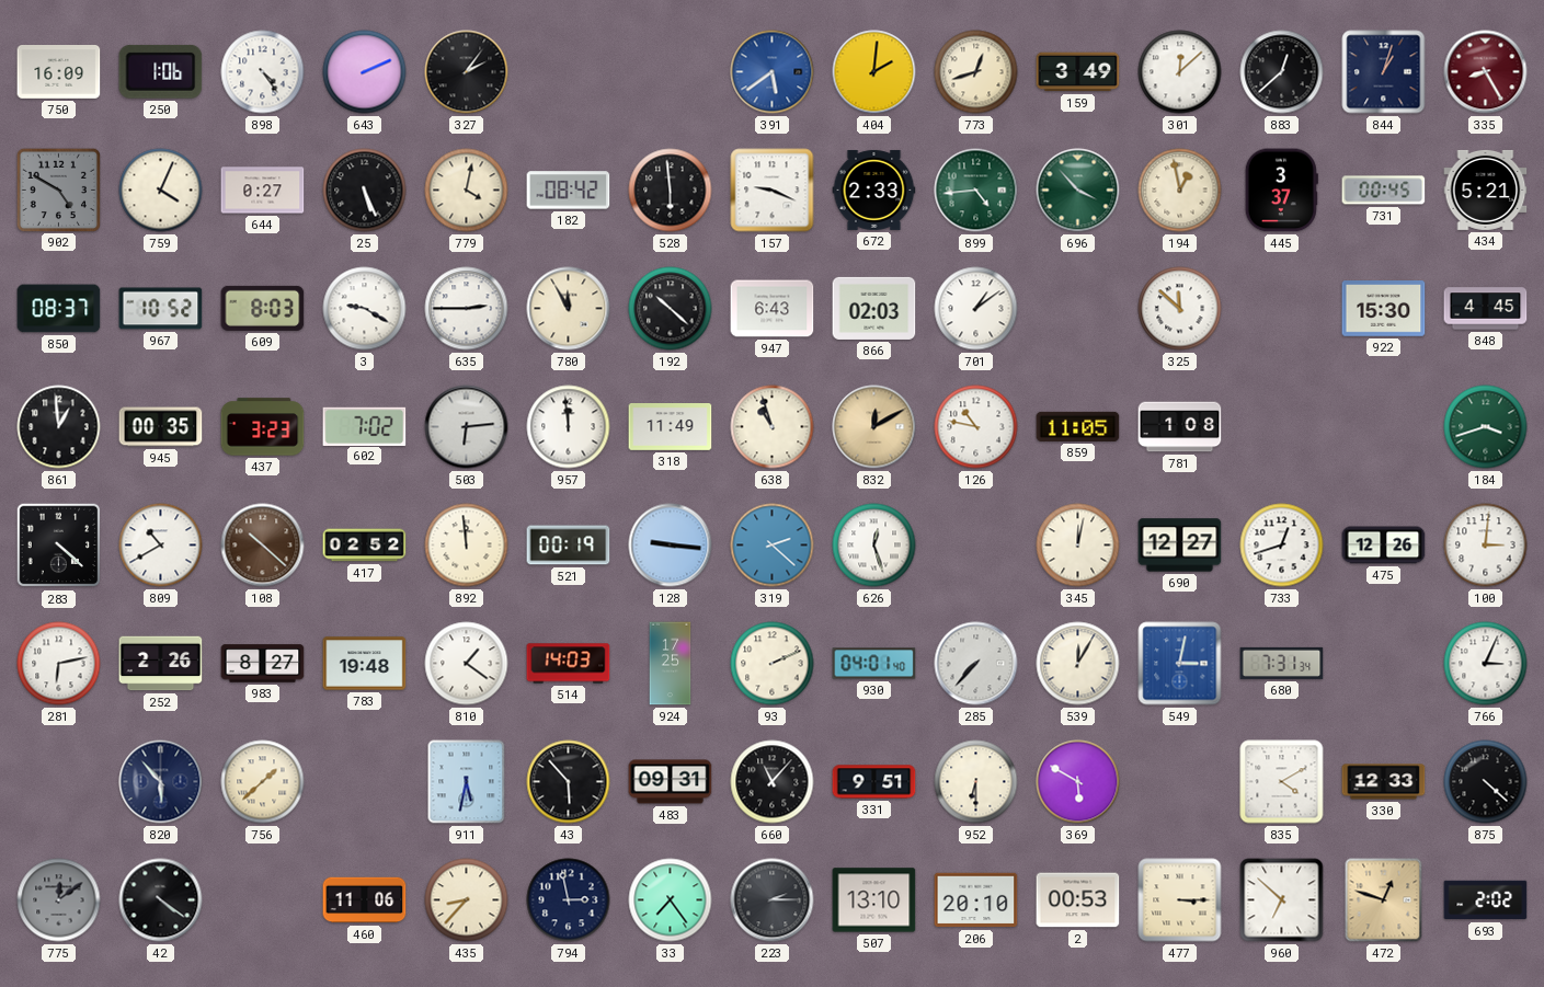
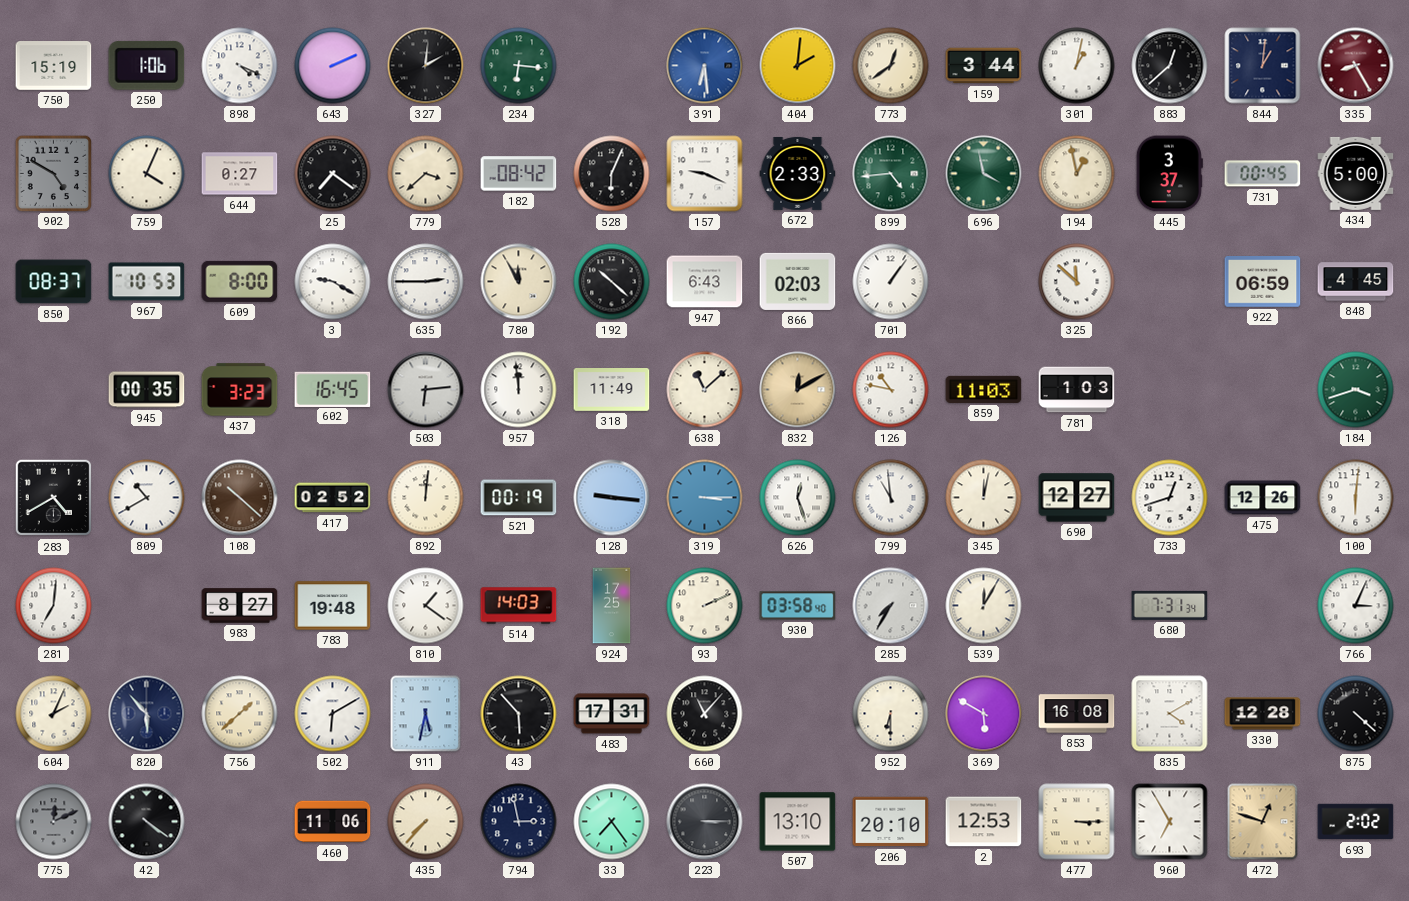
750: 16:09 -> 15:19 (54, 66)
898: 4:24 -> 4:19 (240, 66)
327: 2:06 -> 2:01 (426, 66)
234: none -> 6:16 (519, 66)
391: 5:39 -> 6:29 (705, 66)
773: 12:42 -> 12:39 (891, 66)
159: 3:49 -> 3:44 (984, 66)
301: 12:08 -> 1:02 (1077, 66)
844: 1:03 -> 1:01 (1263, 66)
25: 5:26 -> 7:21 (333, 174)
779: 4:02 -> 3:38 (426, 174)
528: 5:59 -> 6:04 (612, 174)
696: 3:53 -> 3:58 (984, 174)
434: 5:21 -> 5:00 (1356, 173)
967: 10:52 -> 10:53 (147, 282)
609: 8:03 -> 8:00 (240, 281)
701: 1:09 -> 1:06 (891, 282)
922: 15:30 -> 06:59 (1263, 282)
861: 12:59 -> none (59, 427)
602: 7:02 -> 16:45 (333, 389)
638: 10:57 -> 11:08 (705, 390)
859: 11:05 -> 11:03 (984, 389)
781: 1:08 -> 1:03 (1077, 390)
283: 4:22 -> 4:40 (54, 498)
892: 11:59 -> 12:01 (426, 498)
319: 2:22 -> 3:15 (705, 498)
799: none -> 10:59 (891, 498)
100: 3:01 -> 6:01 (1356, 498)
281: 6:13 -> 7:01 (54, 606)
252: 2:26 -> none (161, 664)
930: 04:01 -> 03:58 (798, 606)
285: 7:37 -> 7:35 (891, 606)
549: 3:02 -> none (1180, 664)
604: none -> 2:04 (54, 714)
502: none -> 6:10 (333, 714)
483: 09:31 -> 17:31 (612, 714)
331: 9:51 -> none (874, 782)
853: none -> 16:08 (1077, 714)
330: 12:33 -> 12:28 (1263, 714)
775: 12:09 -> 12:11 (54, 822)
435: 8:37 -> 7:37 (426, 822)
223: 2:15 -> 3:15 (705, 822)
2: 00:53 -> 12:53 (984, 822)
960: 6:52 -> 6:55 (1170, 822)
